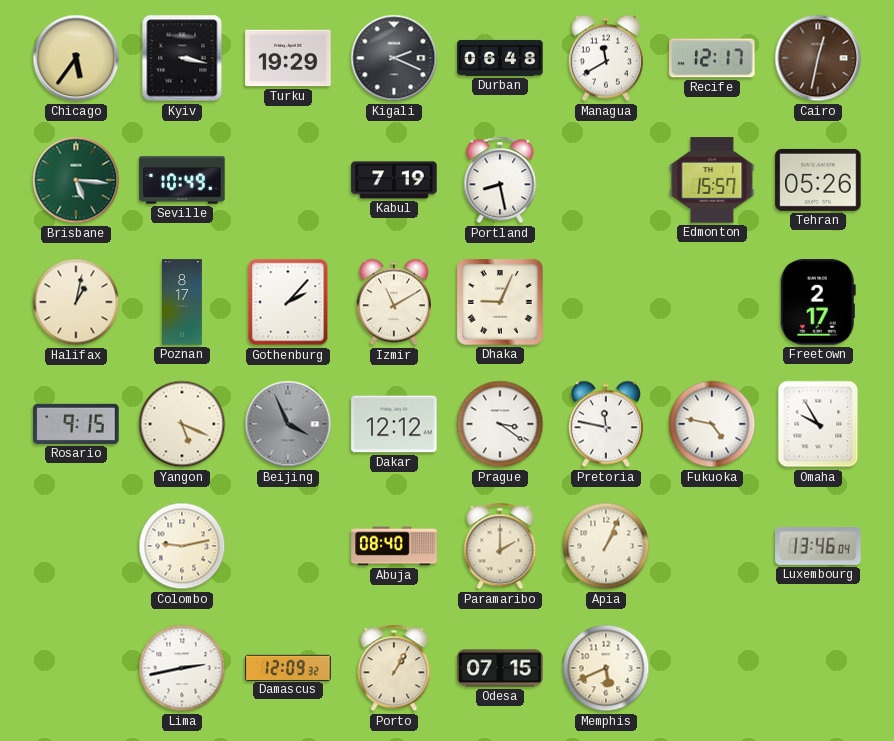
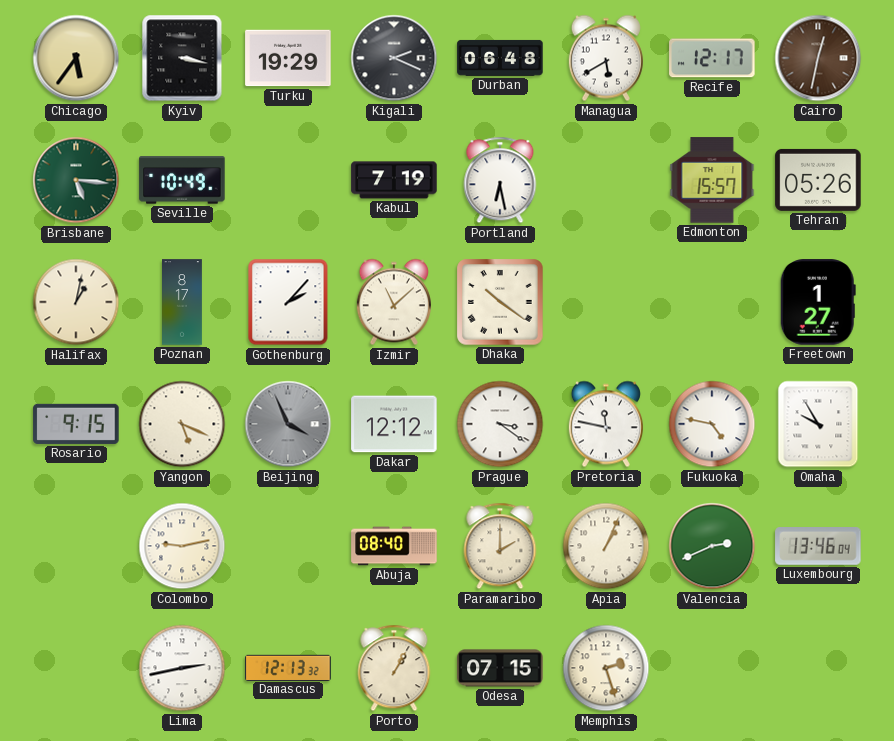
Managua: 11:40 -> 5:40 (606, 58)
Portland: 8:28 -> 6:28 (500, 180)
Izmir: 11:10 -> 11:08 (394, 302)
Dhaka: 9:04 -> 10:21 (500, 302)
Freetown: 2:17 -> 1:27 (818, 302)
Valencia: none -> 2:41 (712, 546)
Damascus: 12:09 -> 12:13 (288, 667)
Memphis: 5:41 -> 2:27 (606, 668)
